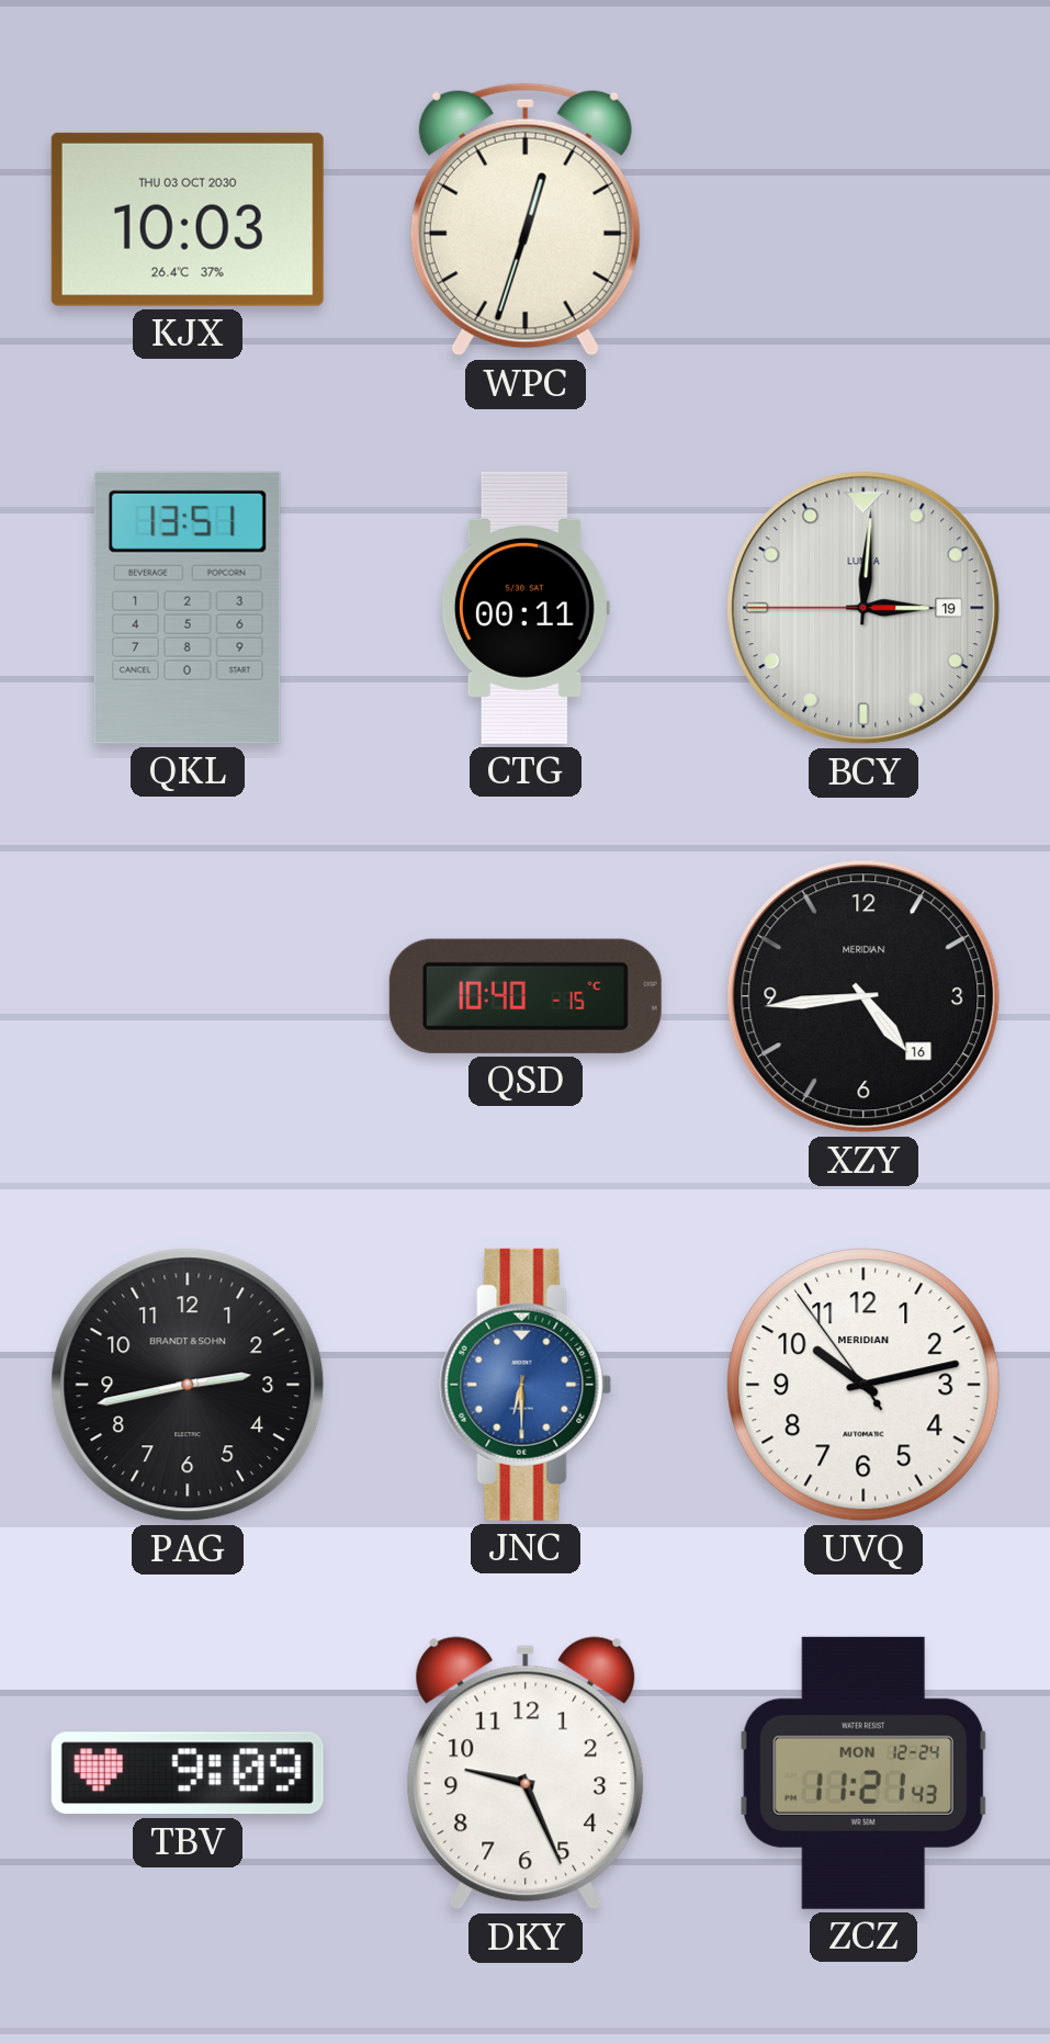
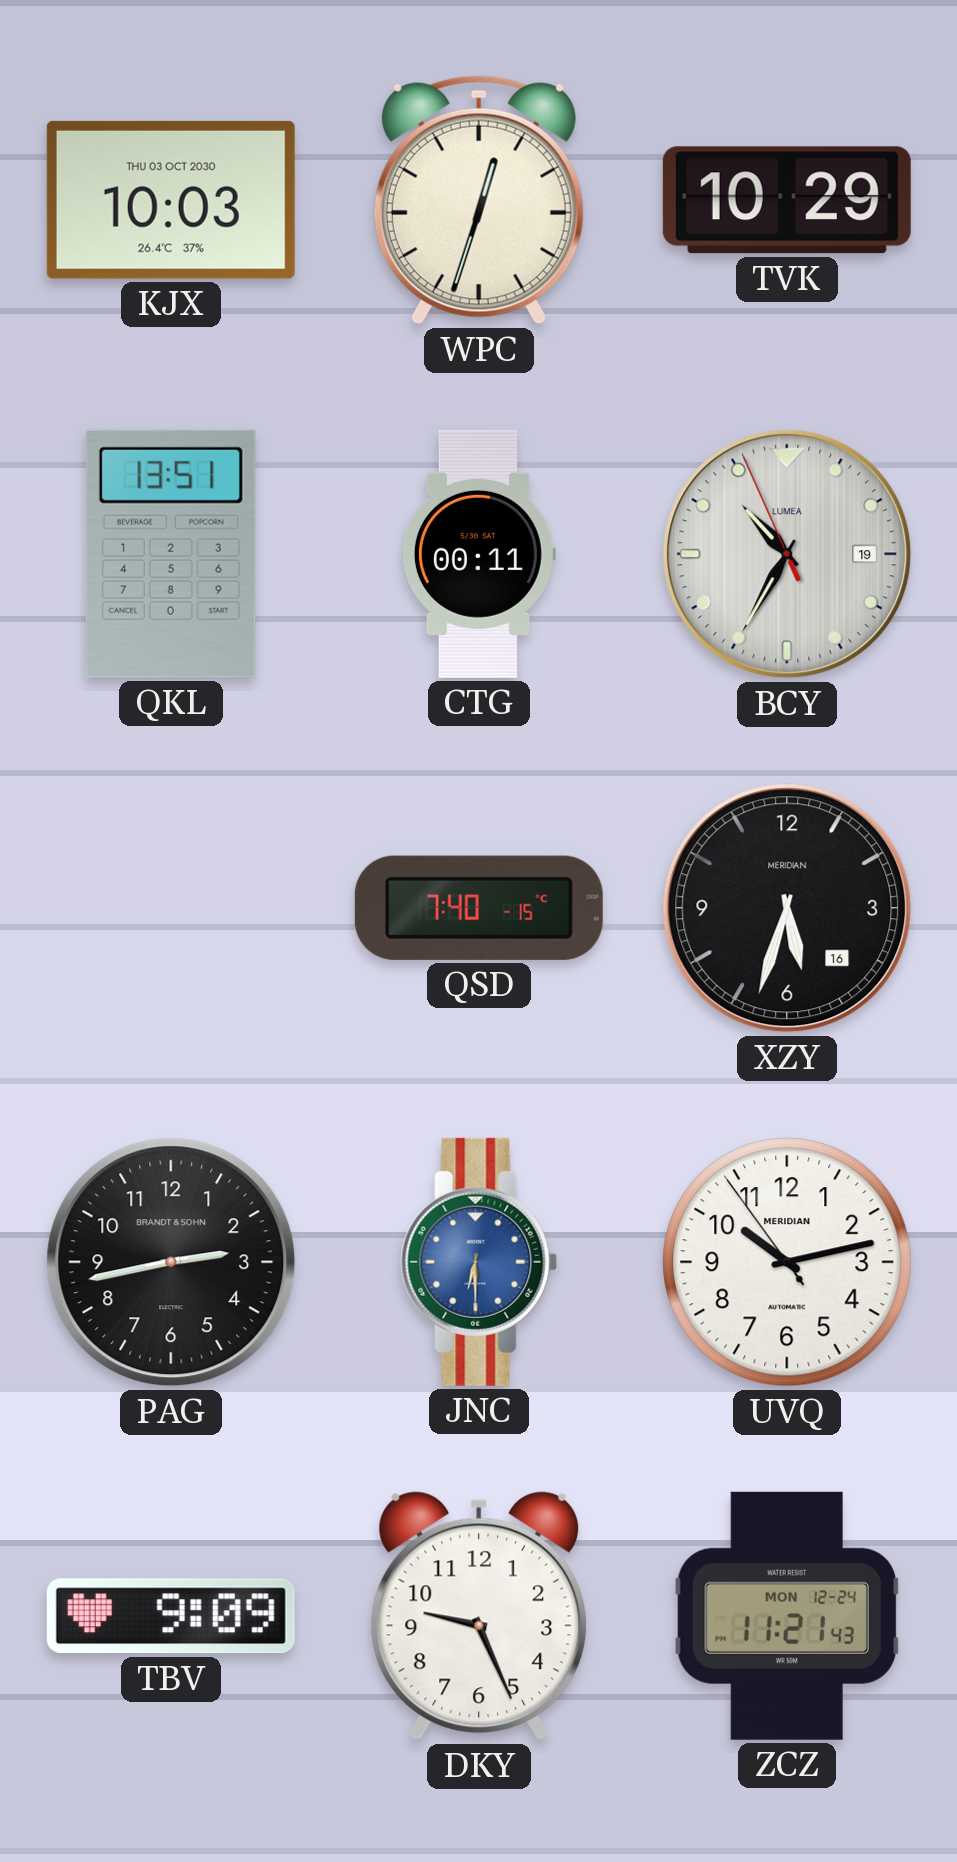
TVK: none -> 10:29 (787, 200)
BCY: 3:00 -> 10:34 (787, 554)
QSD: 10:40 -> 7:40 (479, 908)
XZY: 4:44 -> 5:33 (787, 908)
